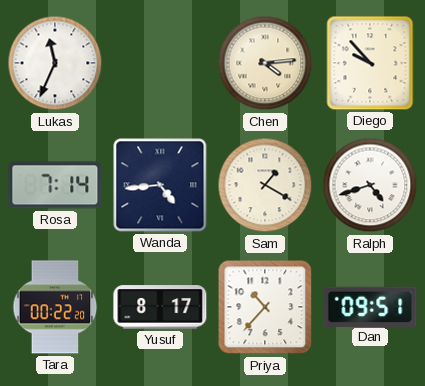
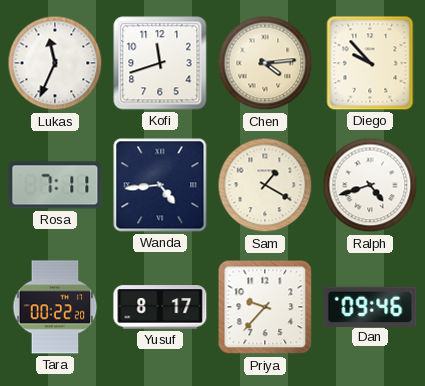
Kofi: none -> 11:42 (160, 63)
Rosa: 7:14 -> 7:11 (55, 185)
Priya: 10:37 -> 9:37 (265, 307)
Dan: 09:51 -> 09:46 (370, 306)
